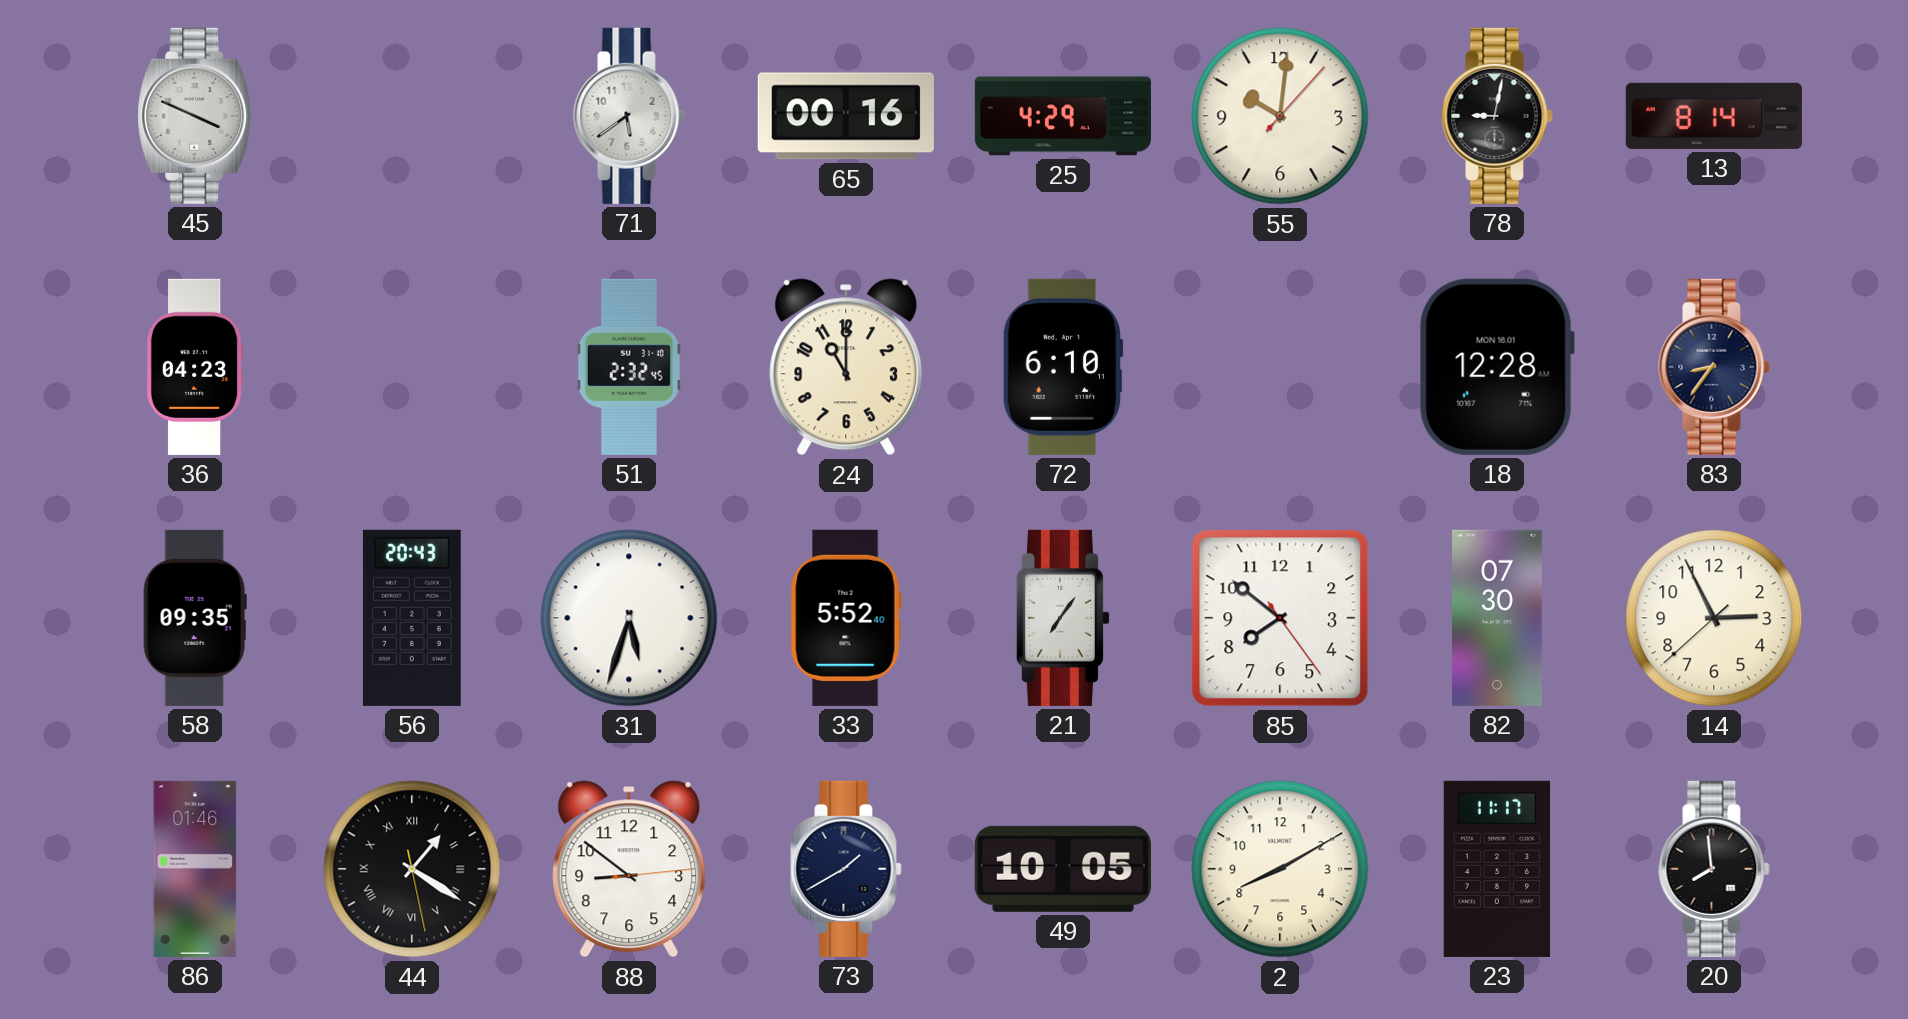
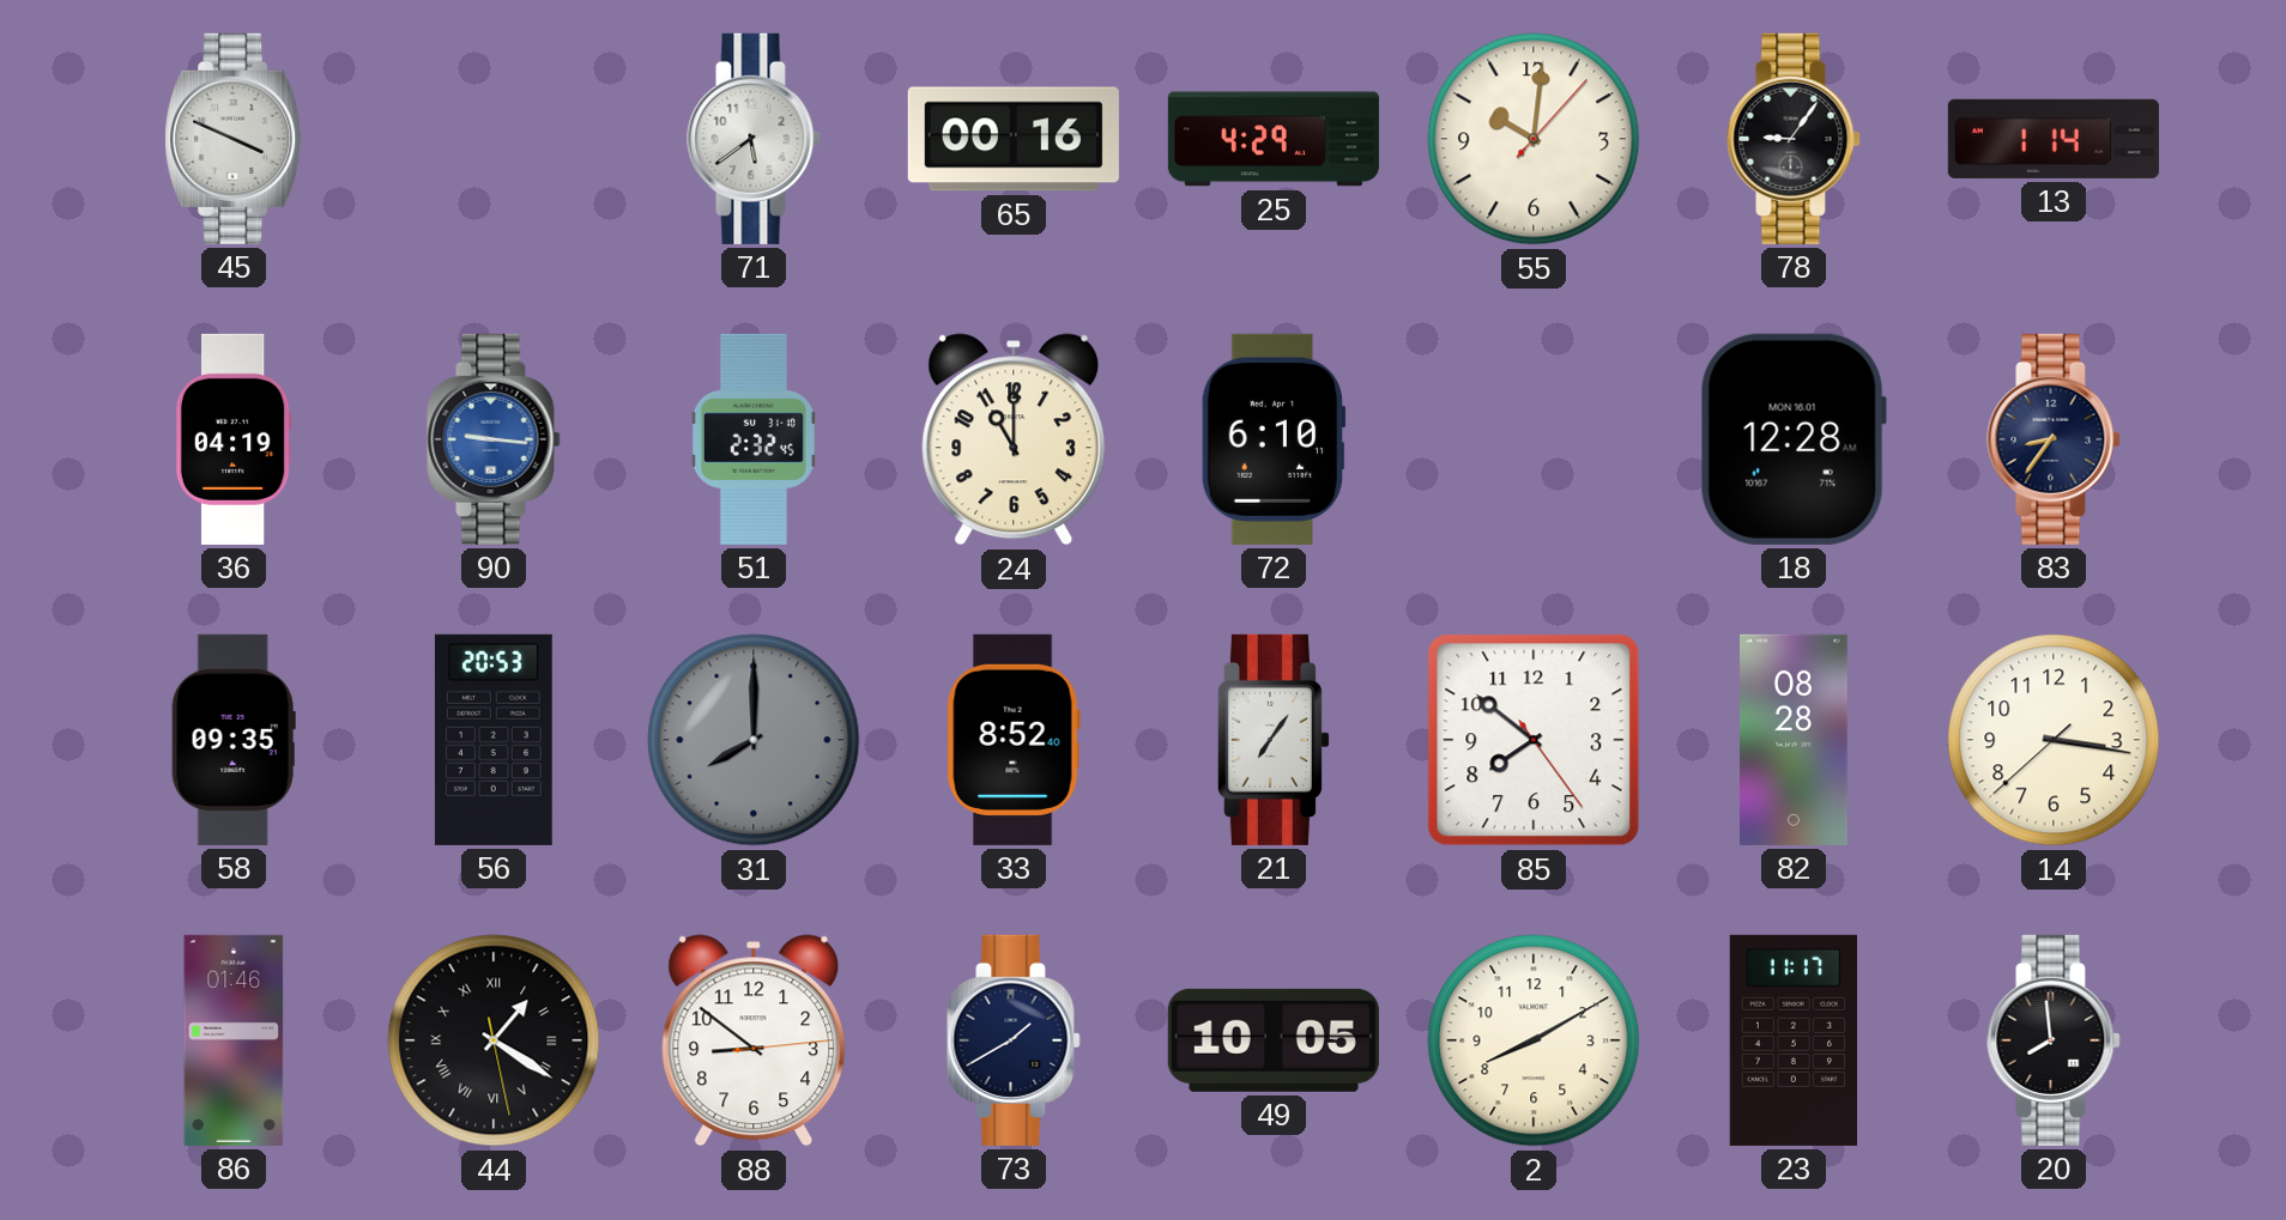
78: 9:02 -> 9:06 (1794, 139)
13: 8:14 -> 1:14 (2054, 139)
36: 04:23 -> 04:19 (234, 439)
90: none -> 9:16 (494, 439)
56: 20:43 -> 20:53 (494, 740)
31: 5:33 -> 8:00 (754, 740)
31 dial: white -> grey (754, 740)
33: 5:52 -> 8:52 (1014, 740)
82: 07:30 -> 08:28 (1795, 740)
14: 2:55 -> 3:16 (2054, 740)
